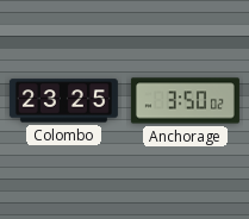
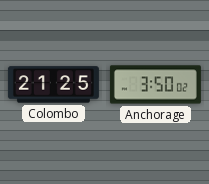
Colombo: 23:25 -> 21:25 (53, 85)
